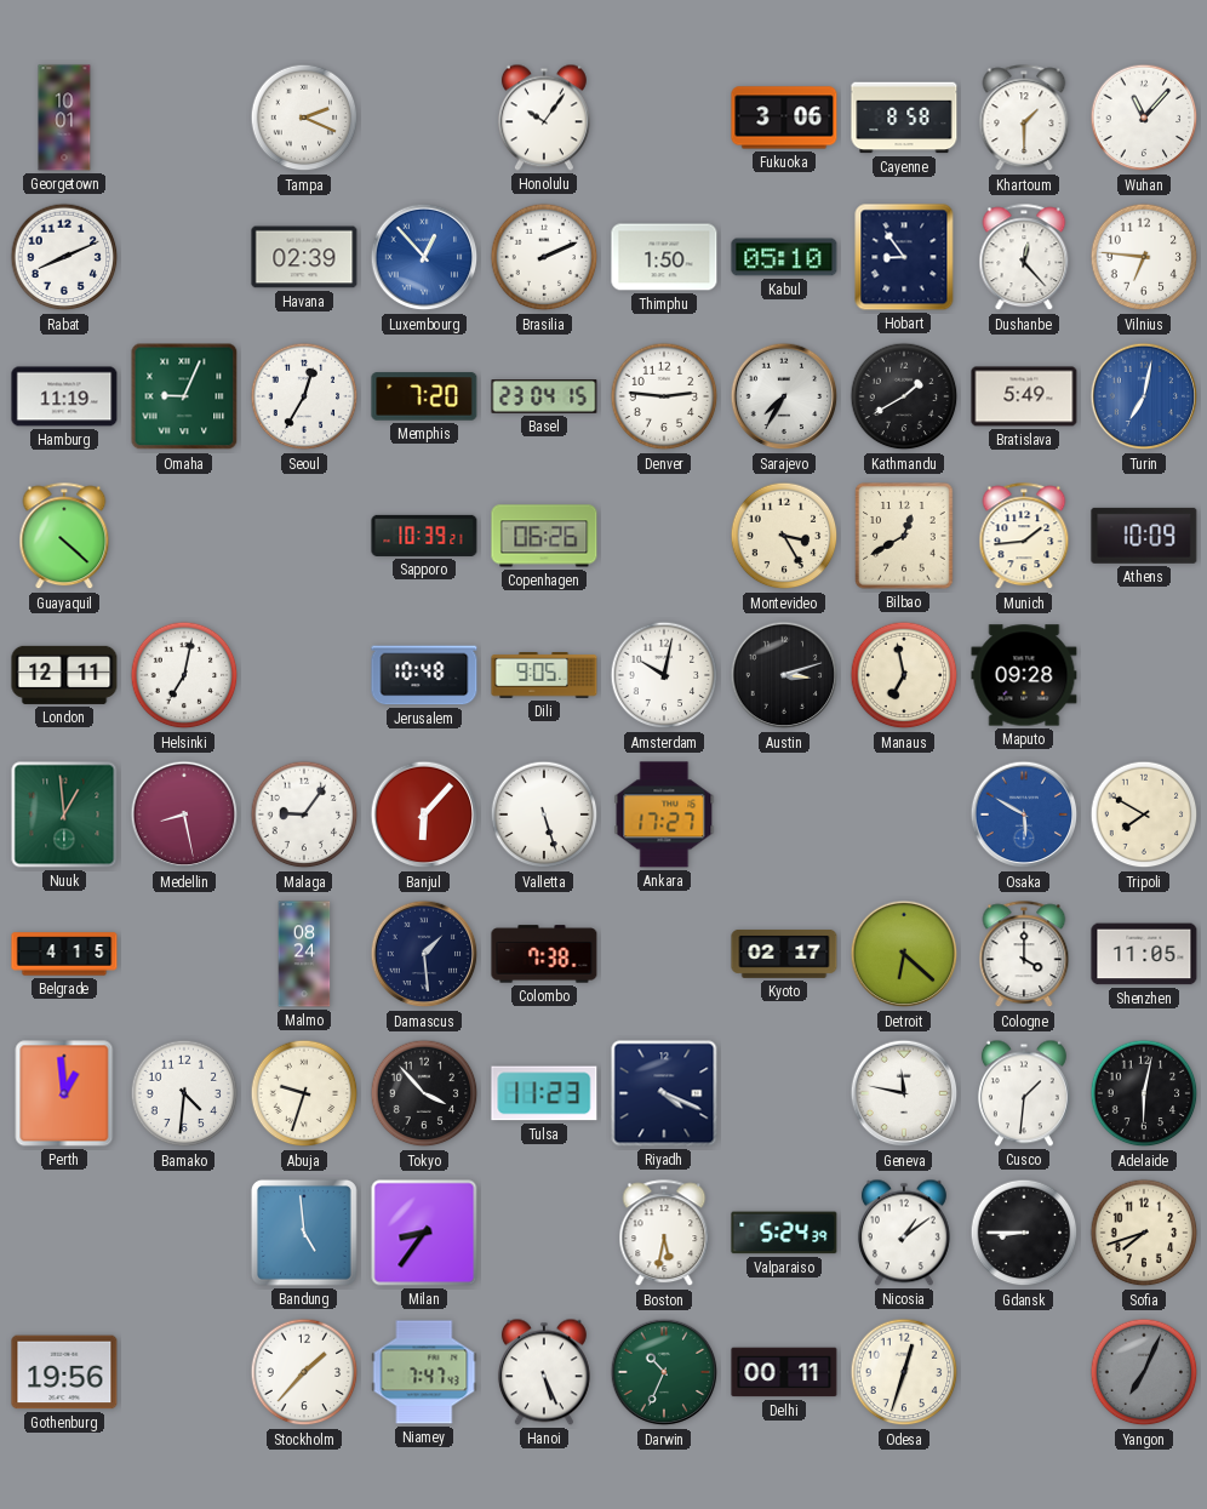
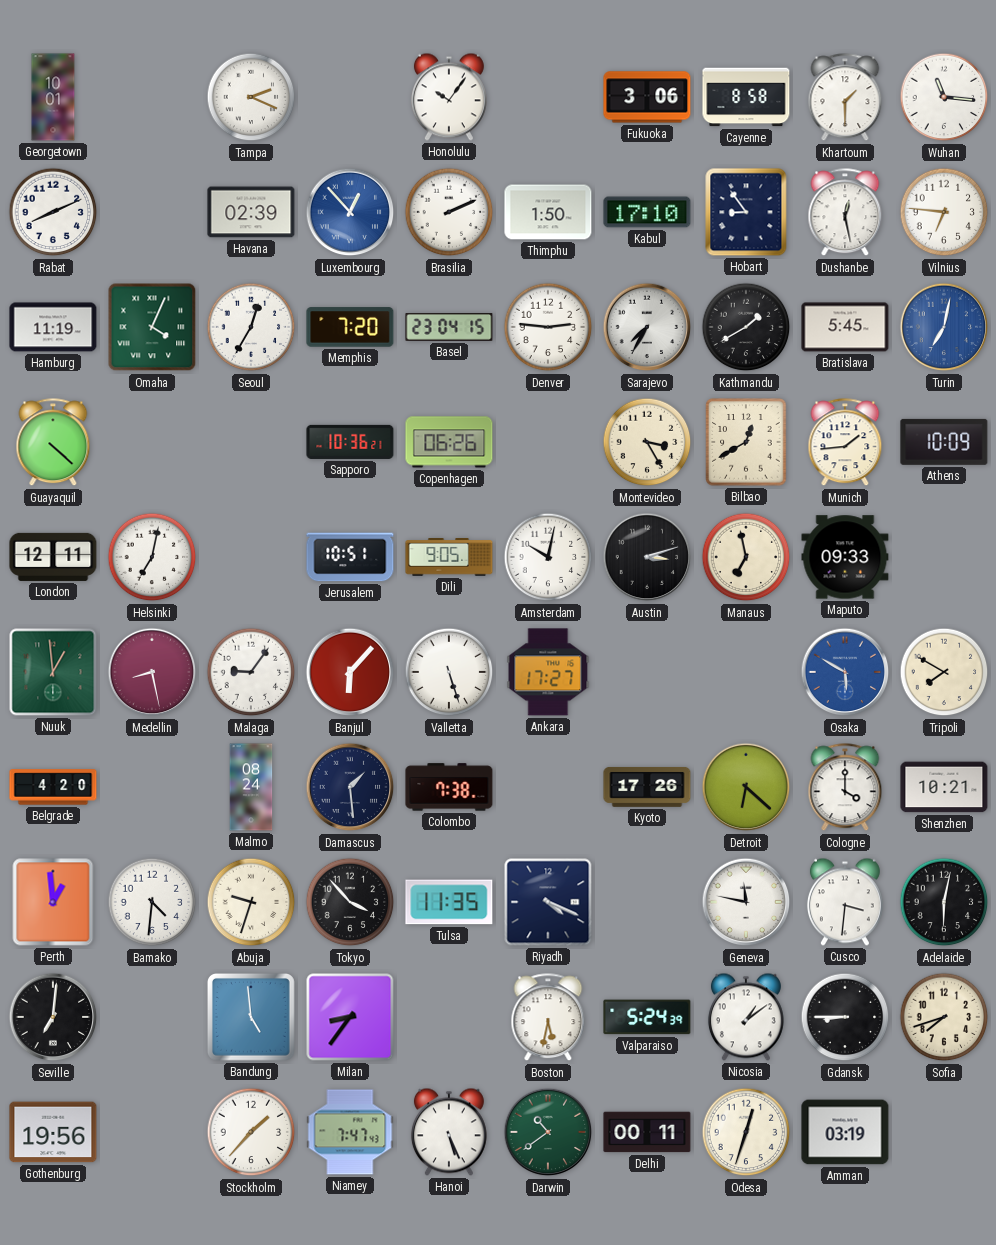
Wuhan: 11:07 -> 11:16 (944, 97)
Kabul: 05:10 -> 17:10 (647, 212)
Dushanbe: 12:23 -> 12:28 (845, 213)
Omaha: 9:04 -> 4:04 (152, 327)
Bratislava: 5:49 -> 5:45 (845, 327)
Sapporo: 10:39 -> 10:36 (350, 442)
Jerusalem: 10:48 -> 10:51 (350, 557)
Maputo: 09:28 -> 09:33 (845, 557)
Belgrade: 4:15 -> 4:20 (53, 787)
Kyoto: 02:17 -> 17:26 (647, 787)
Shenzhen: 11:05 -> 10:21 (944, 787)
Tulsa: 11:23 -> 11:35 (449, 902)
Cusco: 1:31 -> 3:31 (845, 902)
Seville: none -> 7:01 (53, 1017)
Darwin: 10:34 -> 10:39 (548, 1132)
Amman: none -> 03:19 (845, 1132)
Yangon: 7:04 -> none (1144, 1372)
